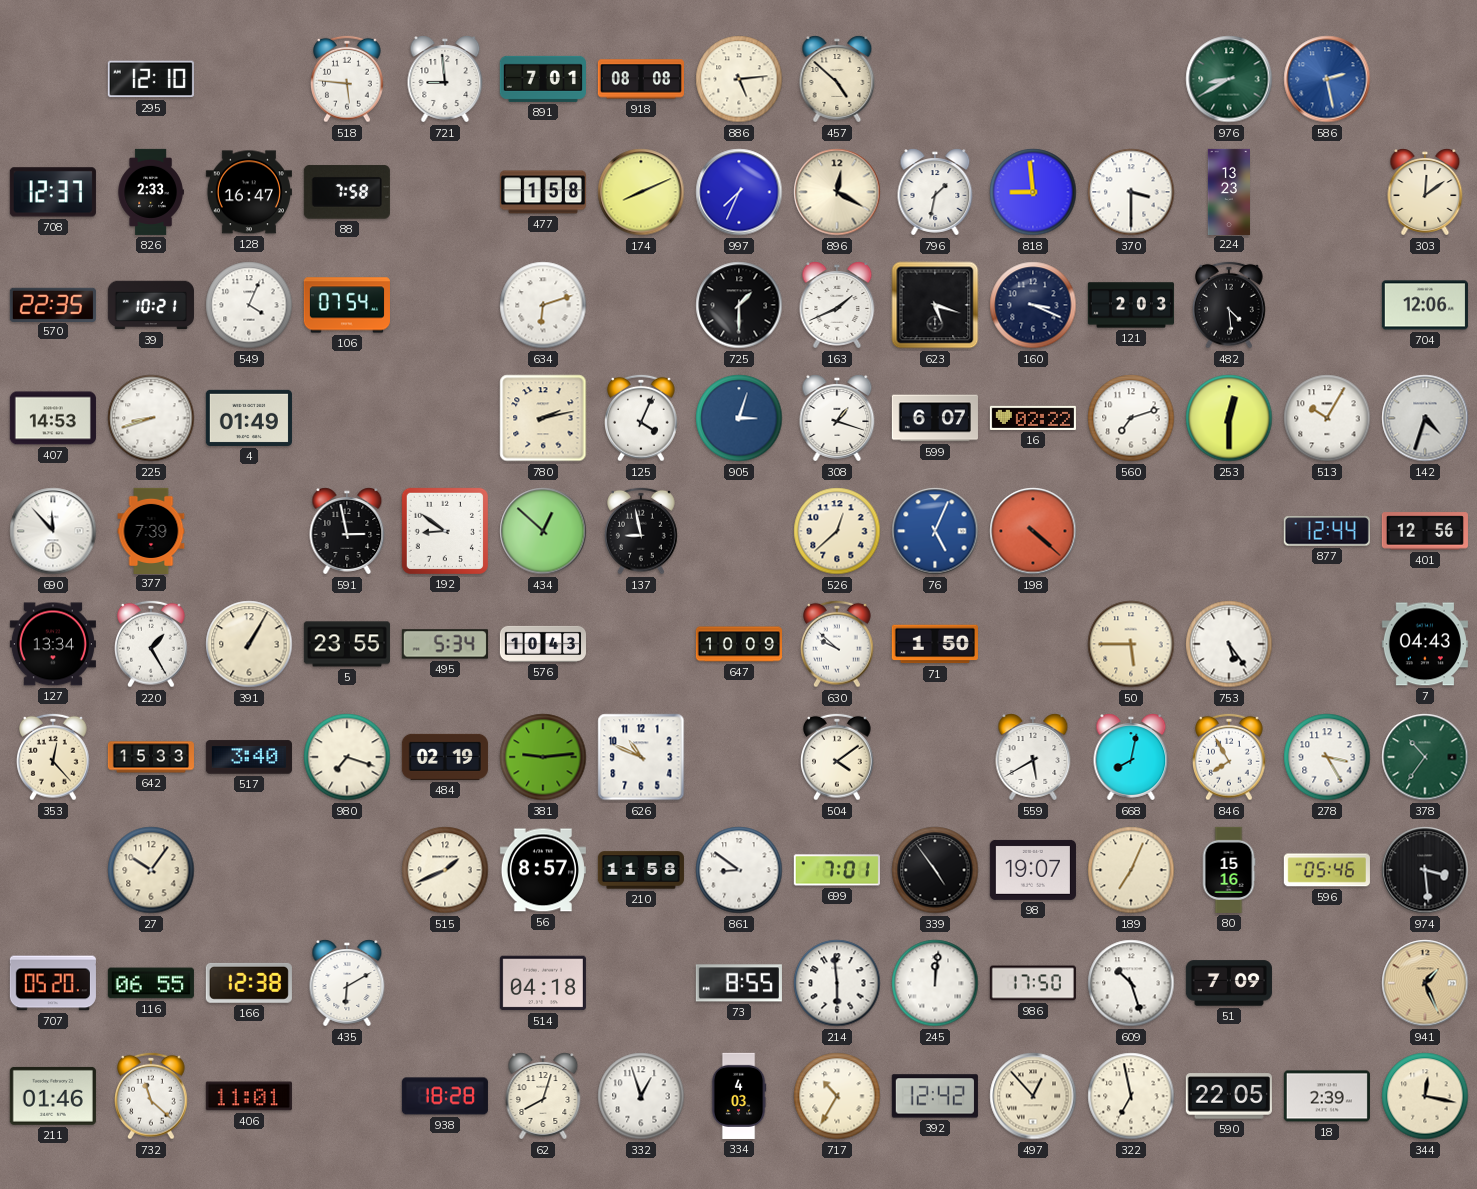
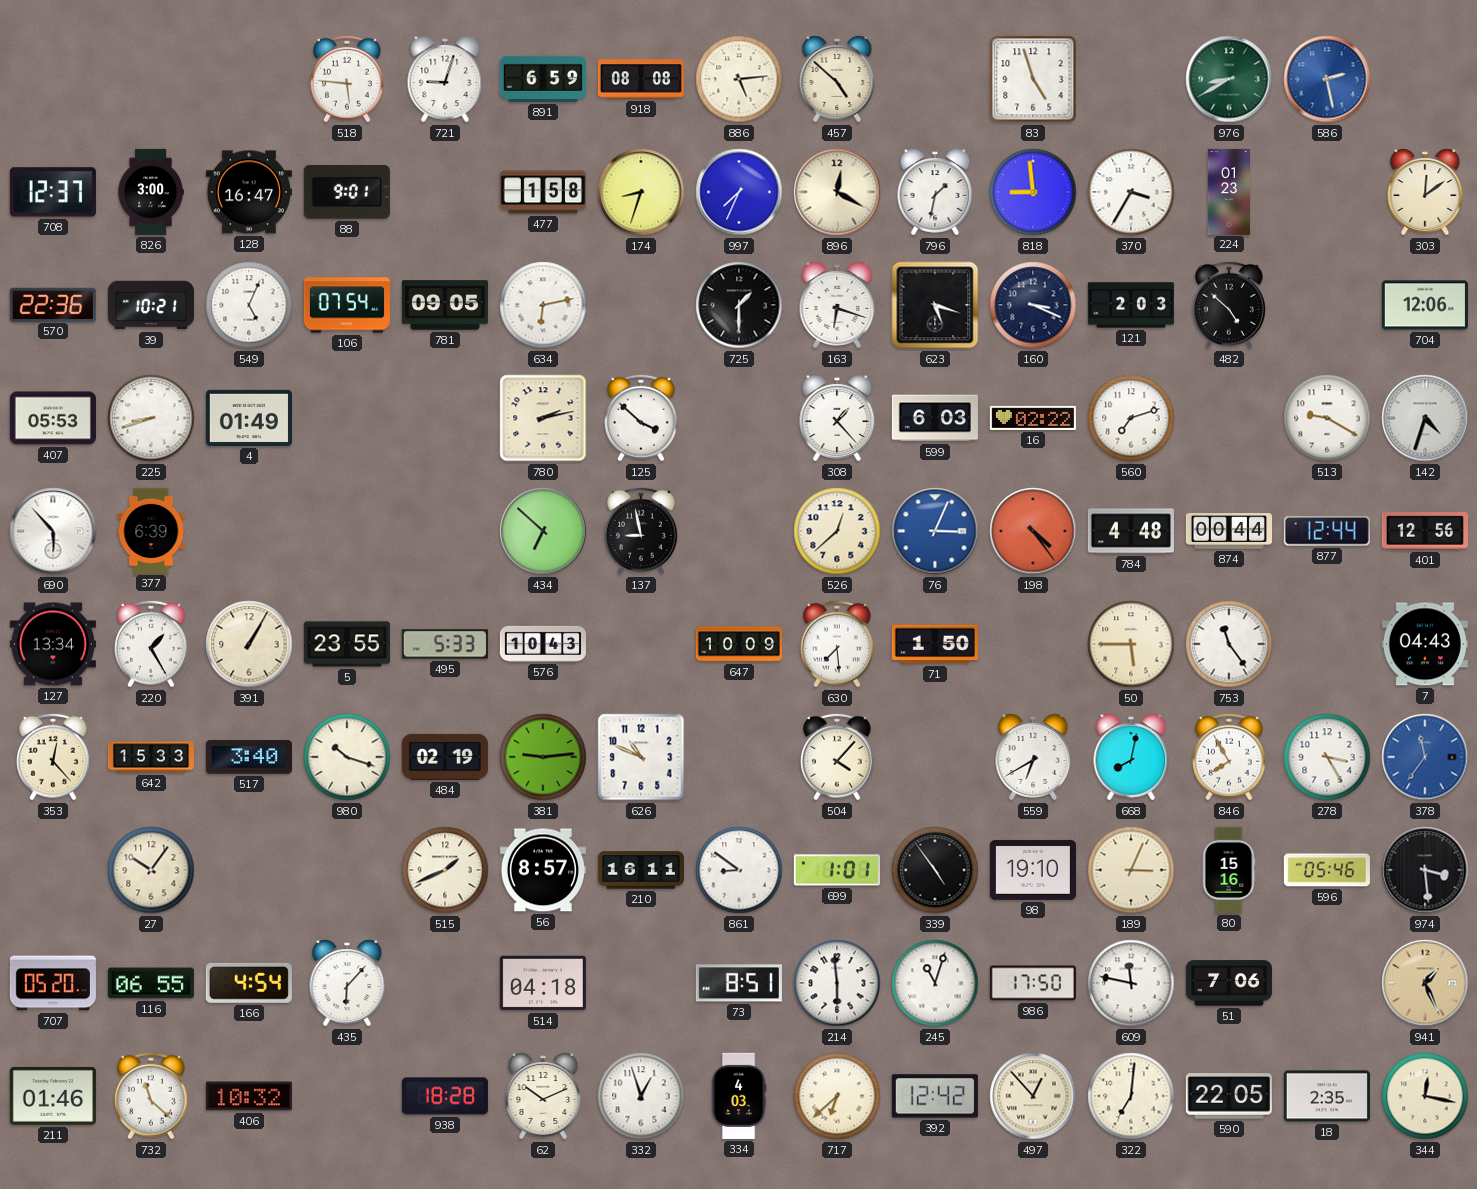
295: 12:10 -> none (151, 79)
721: 8:59 -> 9:03 (445, 79)
891: 7:01 -> 6:59 (543, 79)
83: none -> 4:57 (1033, 79)
826: 2:33 -> 3:00 (151, 192)
88: 7:58 -> 9:01 (347, 192)
174: 8:11 -> 8:33 (641, 192)
370: 3:30 -> 3:35 (1131, 192)
224: 13:23 -> 01:23 (1228, 191)
570: 22:35 -> 22:36 (53, 304)
549: 4:04 -> 5:04 (249, 305)
781: none -> 09:05 (445, 305)
634: 6:12 -> 6:13 (543, 305)
163: 1:41 -> 6:18 (837, 305)
482: 4:29 -> 4:52 (1230, 305)
407: 14:53 -> 05:53 (53, 418)
125: 4:04 -> 3:52 (642, 418)
905: 3:03 -> none (739, 418)
308: 1:18 -> 1:23 (837, 418)
599: 6:07 -> 6:03 (935, 418)
253: 12:30 -> none (1229, 418)
513: 10:05 -> 9:20 (1327, 418)
690: 11:53 -> 5:53 (53, 531)
377: 7:39 -> 6:39 (151, 530)
591: 2:58 -> none (347, 531)
192: 8:51 -> none (445, 531)
434: 12:52 -> 6:52 (543, 531)
76: 5:04 -> 3:04 (935, 531)
198: 4:22 -> 4:24 (1033, 531)
784: none -> 4:48 (1131, 531)
874: none -> 00:44 (1228, 532)
495: 5:34 -> 5:33 (445, 644)
630: 9:52 -> 7:29 (838, 644)
753: 5:24 -> 11:24 (1229, 644)
980: 7:18 -> 10:18 (347, 757)
504: 4:09 -> 4:07 (838, 757)
559: 5:40 -> 6:40 (1033, 757)
378: 10:36 -> 11:36 (1425, 757)
378 dial: green -> blue (1425, 757)
210: 11:58 -> 16:11 (641, 870)
699: 7:01 -> 1:01 (837, 870)
98: 19:07 -> 19:10 (1033, 870)
189: 7:04 -> 3:04 (1131, 870)
166: 12:38 -> 4:54 (249, 983)
435: 6:10 -> 6:07 (347, 983)
73: 8:55 -> 8:51 (739, 983)
245: 12:01 -> 11:03 (935, 983)
609: 10:27 -> 11:47 (1131, 983)
51: 7:09 -> 7:06 (1229, 983)
406: 11:01 -> 10:32 (249, 1096)
62: 8:03 -> 10:11 (543, 1096)
717: 10:35 -> 6:38 (837, 1096)
322: 6:58 -> 7:01 (1131, 1096)
18: 2:39 -> 2:35 (1327, 1096)
